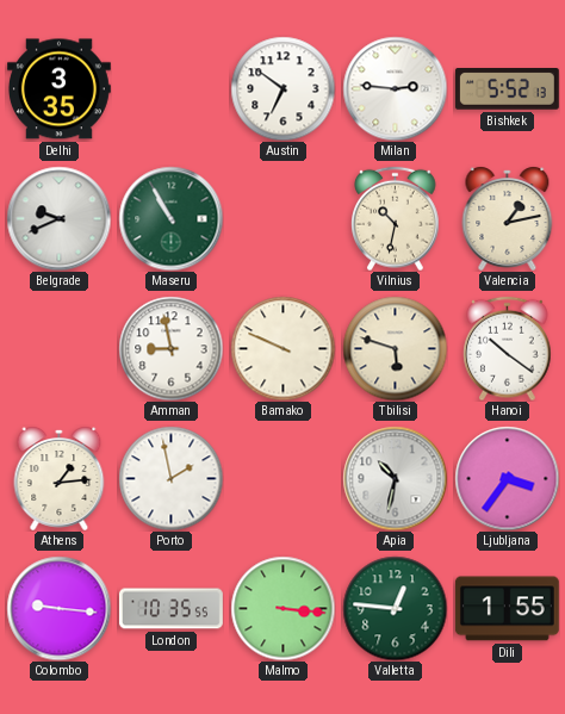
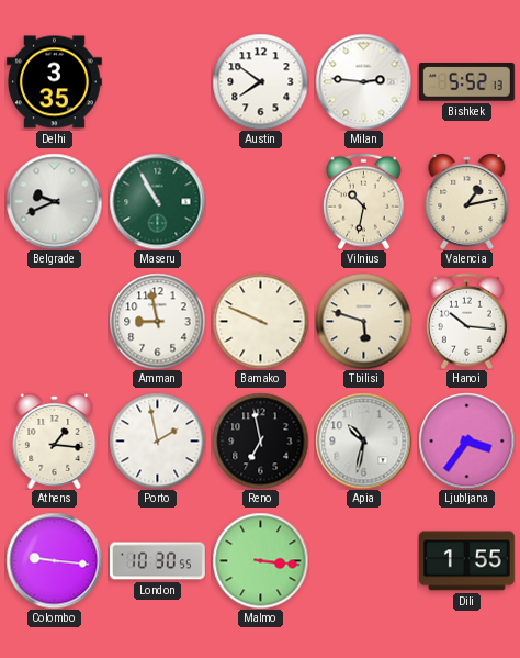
Austin: 6:51 -> 7:51 (260, 81)
Hanoi: 10:21 -> 10:16 (467, 321)
Athens: 1:14 -> 1:16 (55, 440)
Reno: none -> 6:58 (260, 440)
London: 10:35 -> 10:30 (157, 561)
Valletta: 12:46 -> none (395, 608)
